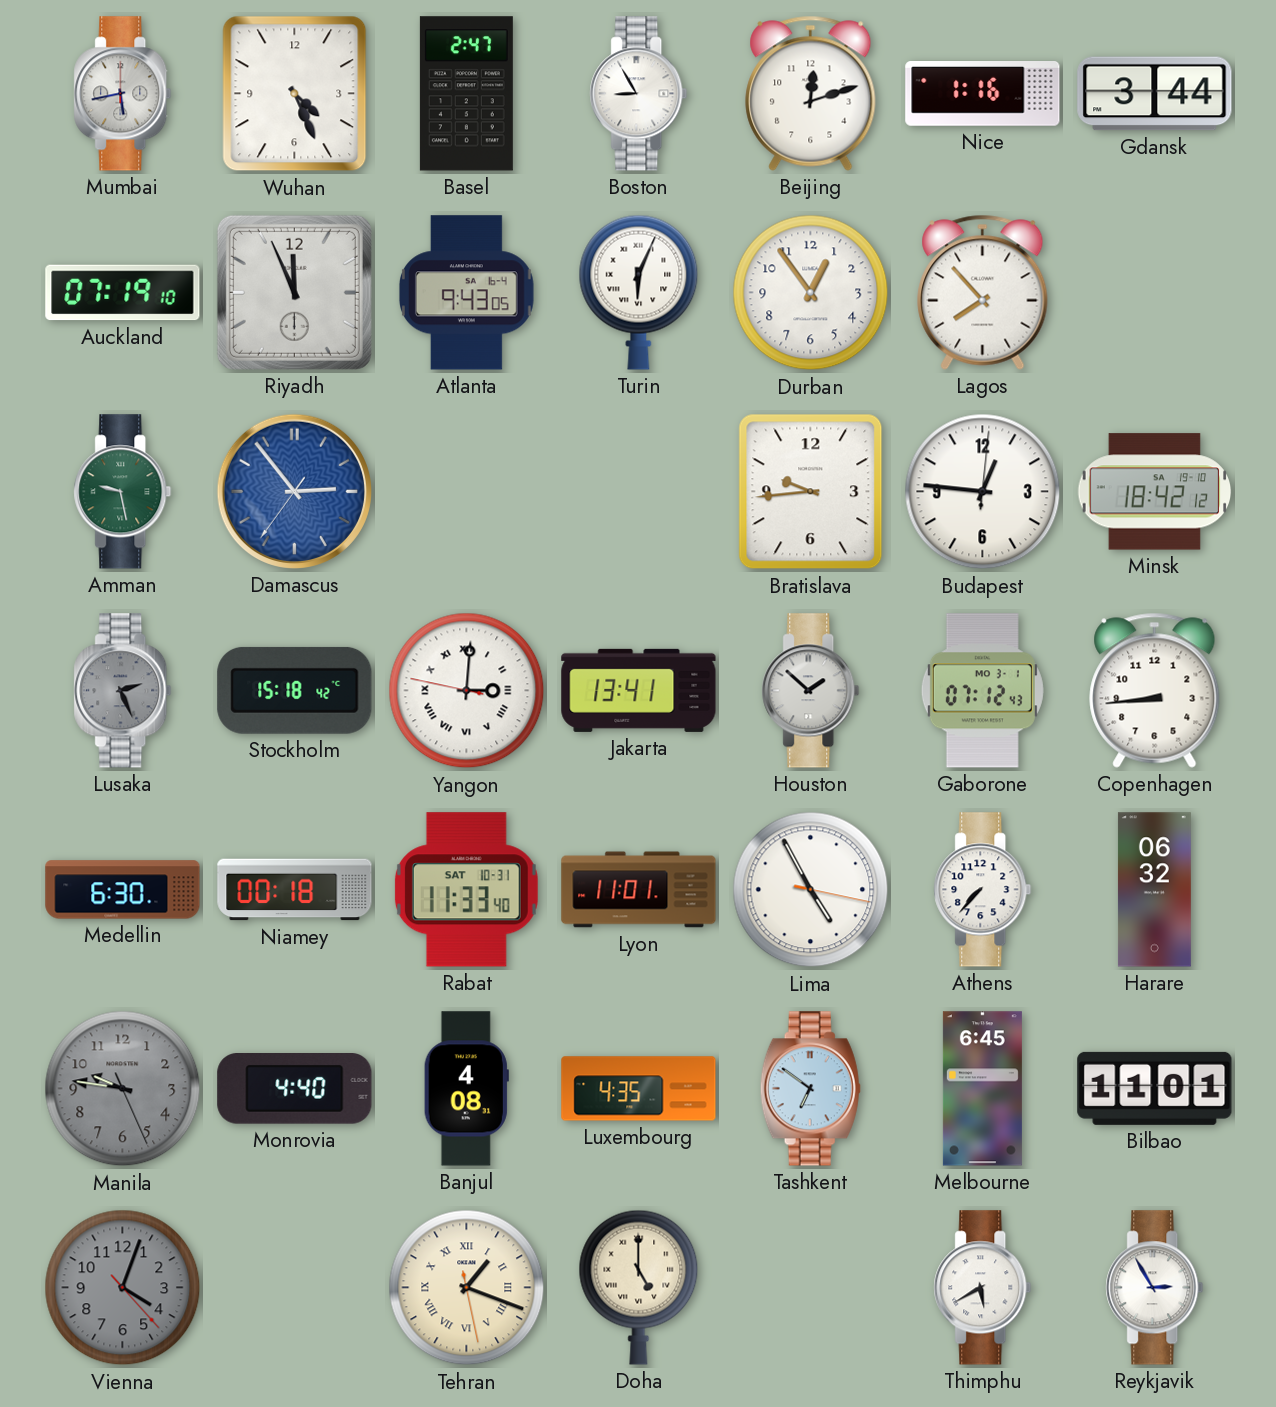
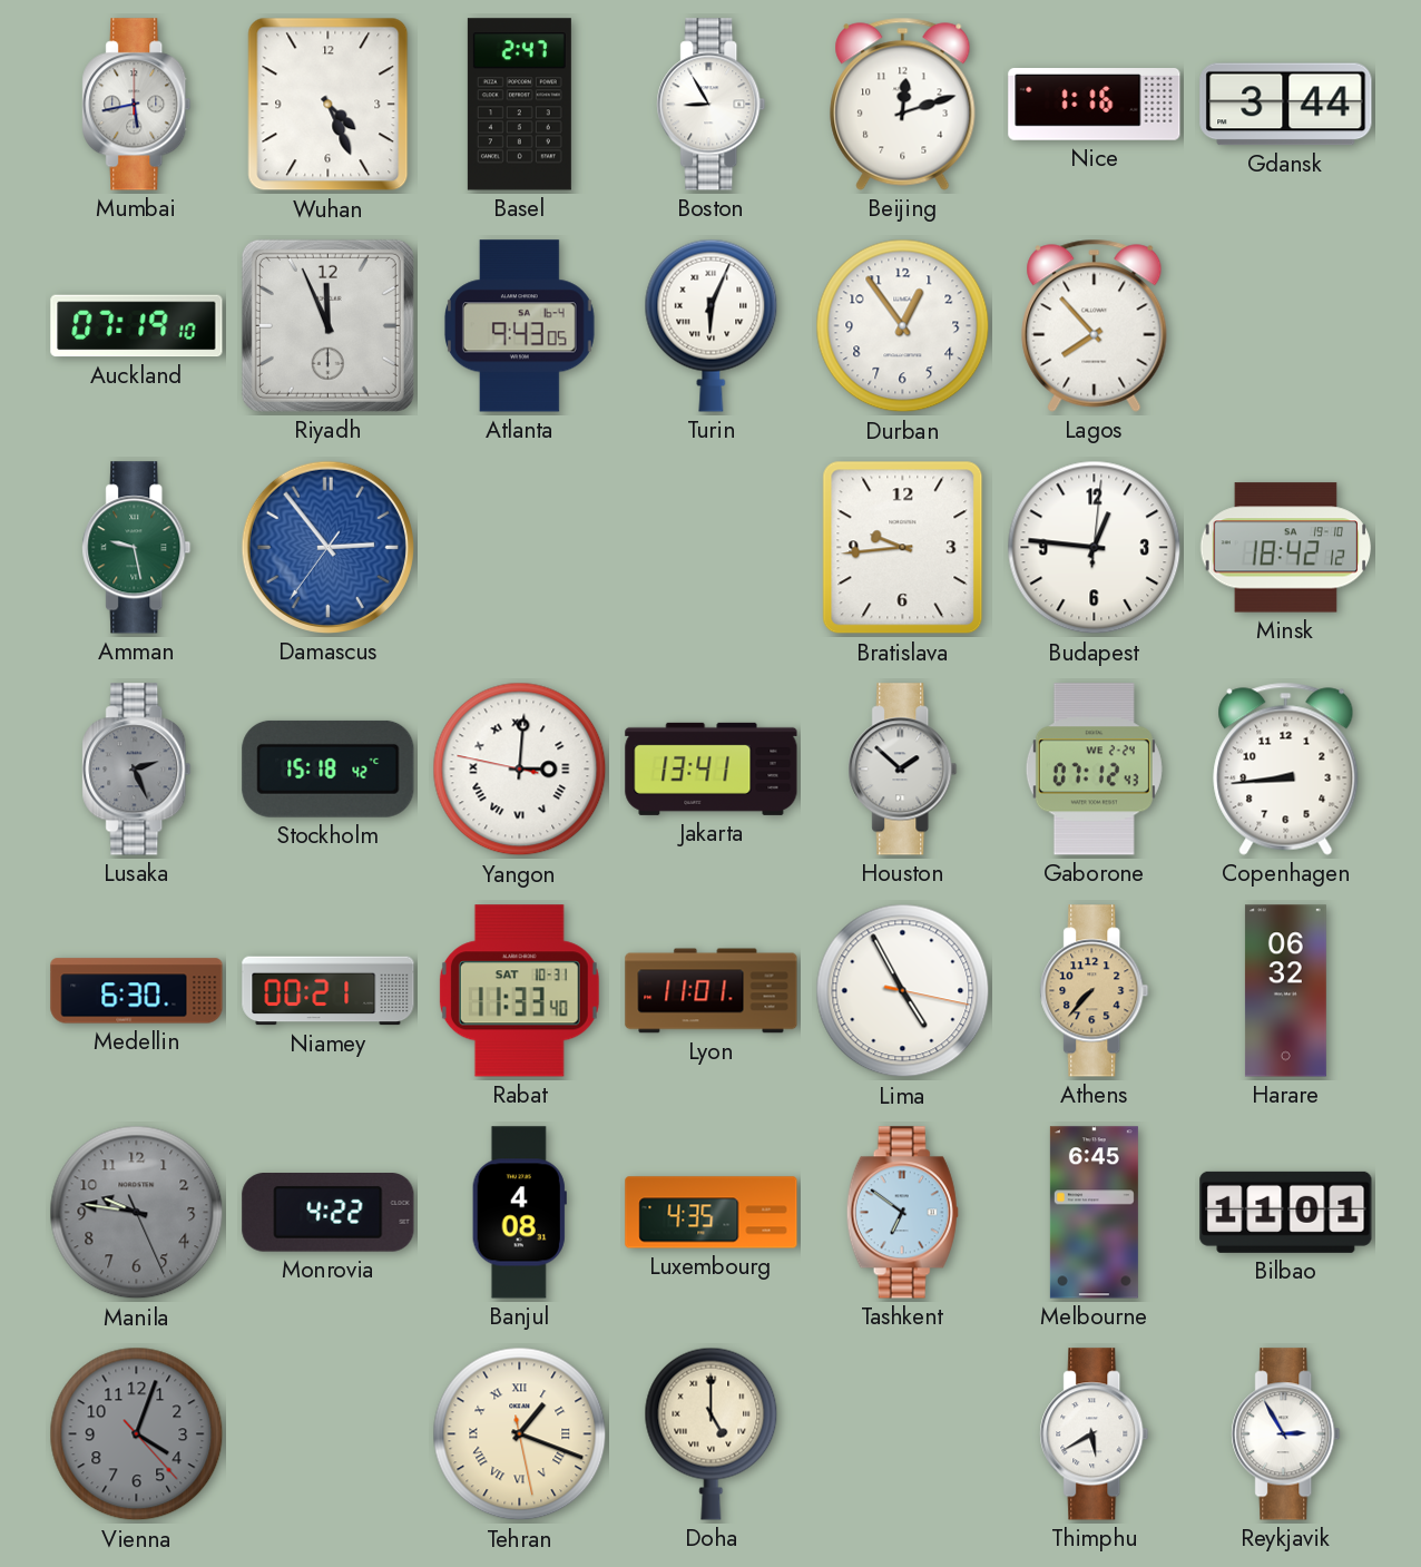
Gaborone date: MO 3-1 -> WE 2-24 (1094, 770)
Niamey: 00:18 -> 00:21 (329, 991)
Athens dial: white -> champagne (1095, 991)
Monrovia: 4:40 -> 4:22 (329, 1213)
